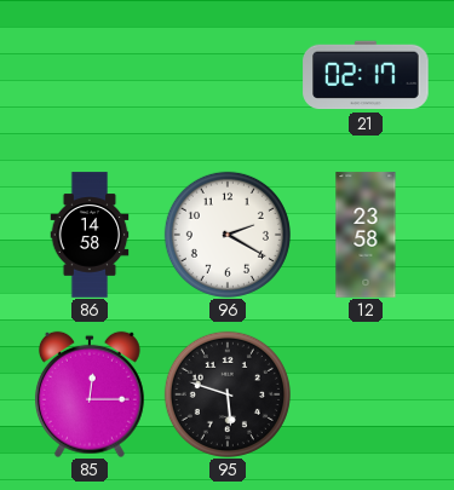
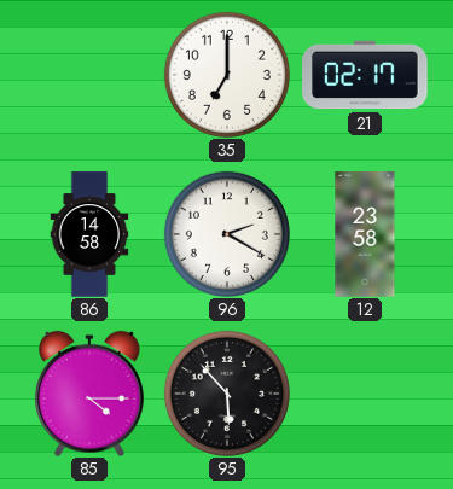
35: none -> 7:00 (227, 75)
85: 12:15 -> 4:15 (89, 394)
95: 5:48 -> 5:53 (227, 394)
